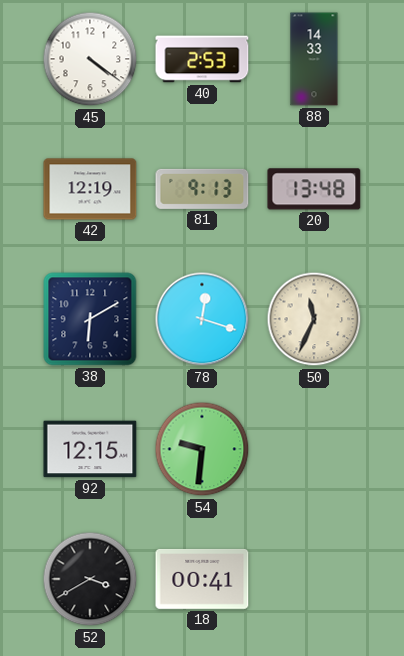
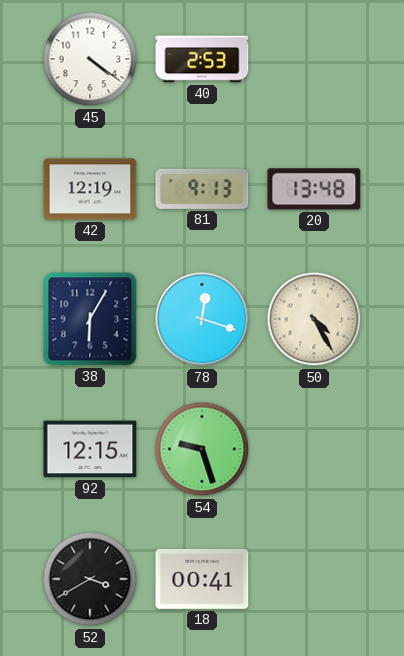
88: 14:33 -> none (314, 59)
38: 6:10 -> 6:05 (90, 319)
50: 11:34 -> 4:25 (314, 319)
54: 9:31 -> 9:27 (202, 449)
